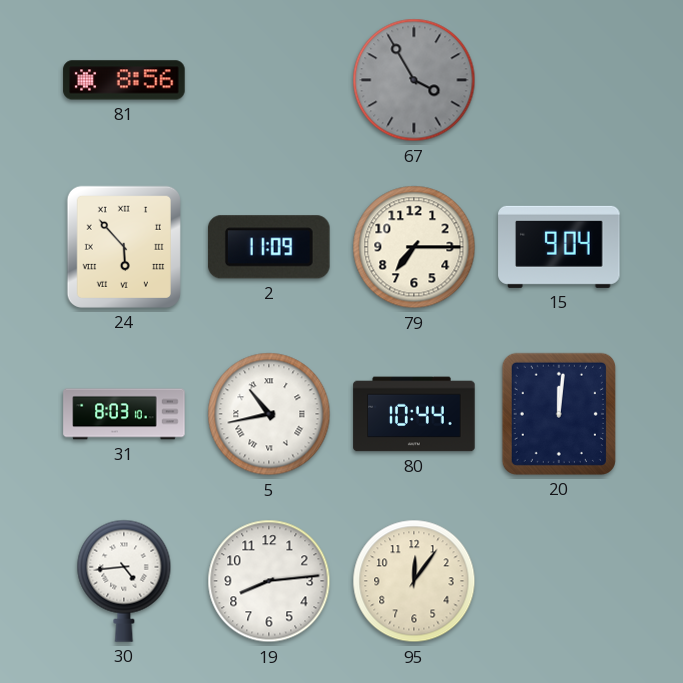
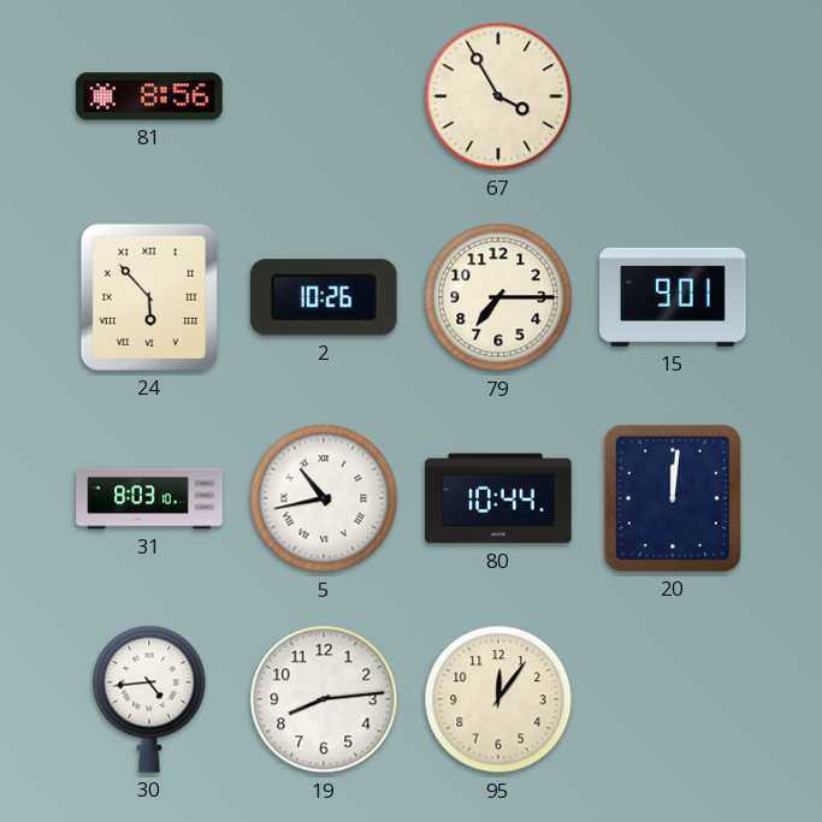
67 dial: grey -> cream (498, 96)
2: 11:09 -> 10:26 (324, 297)
15: 9:04 -> 9:01 (673, 297)
